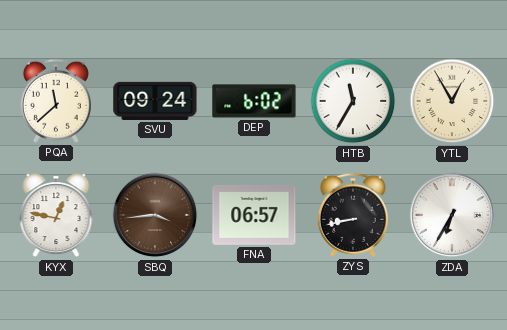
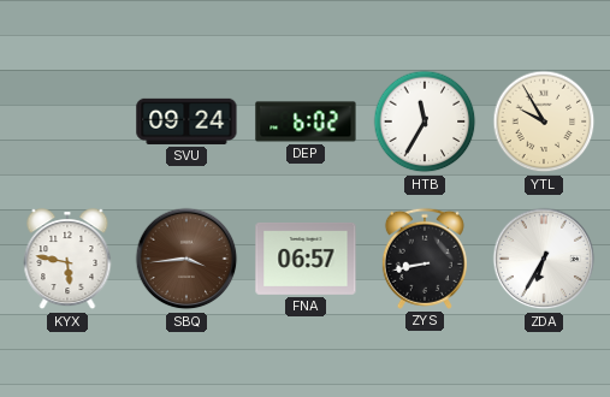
PQA: 11:38 -> none (56, 101)
YTL: 12:55 -> 9:55 (544, 122)
KYX: 12:47 -> 5:47 (67, 260)
